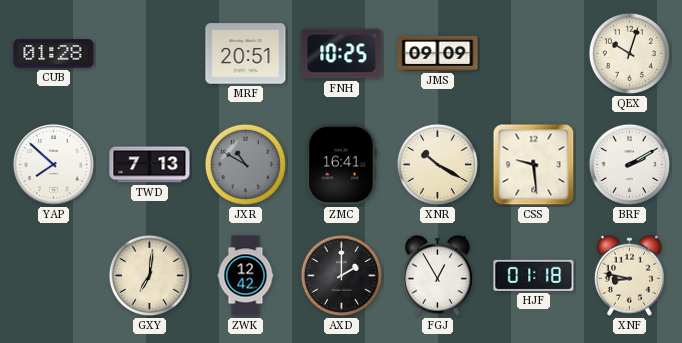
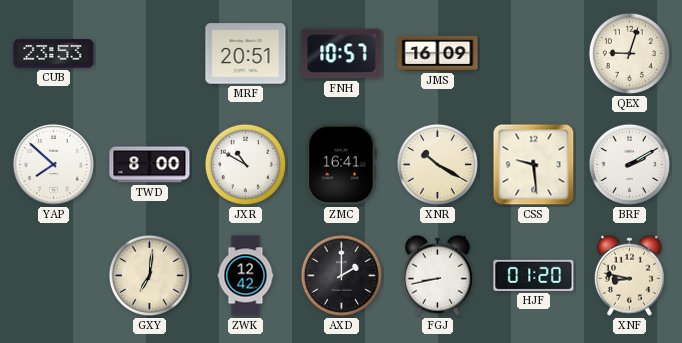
CUB: 01:28 -> 23:53 (54, 54)
FNH: 10:25 -> 10:57 (342, 54)
JMS: 09:09 -> 16:09 (438, 53)
QEX: 10:03 -> 9:03 (629, 53)
TWD: 7:13 -> 8:00 (150, 165)
JXR dial: grey -> white (245, 164)
FGJ: 12:55 -> 8:43 (437, 275)
HJF: 01:18 -> 01:20 (534, 275)
